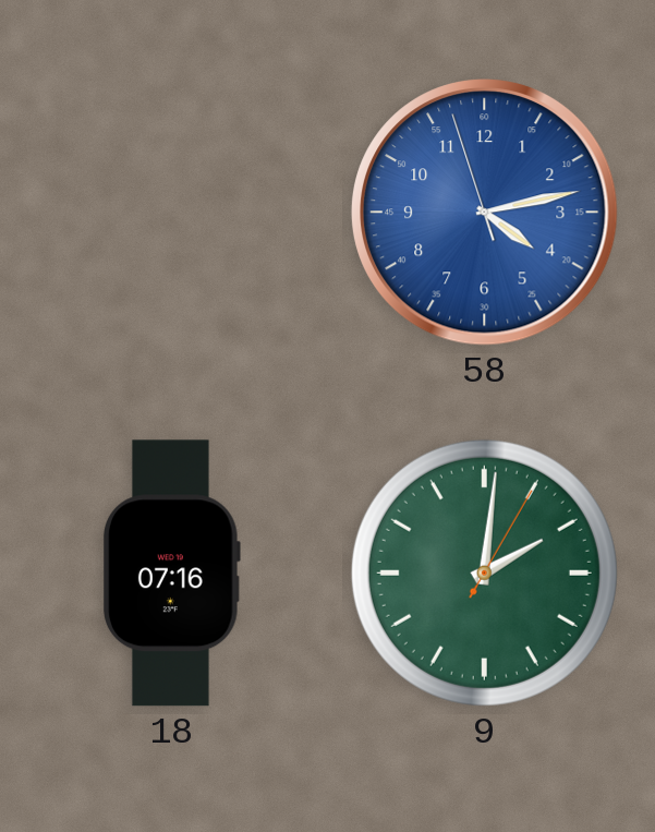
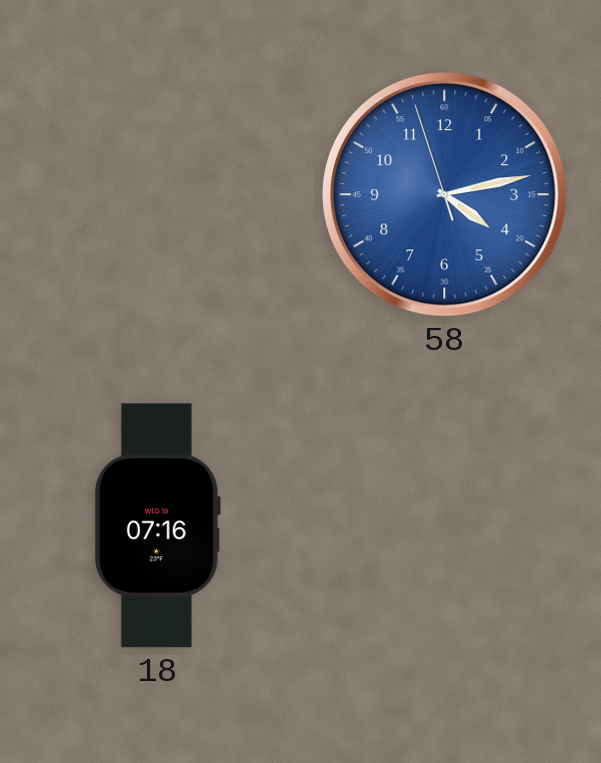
9: 2:01 -> none (484, 572)
